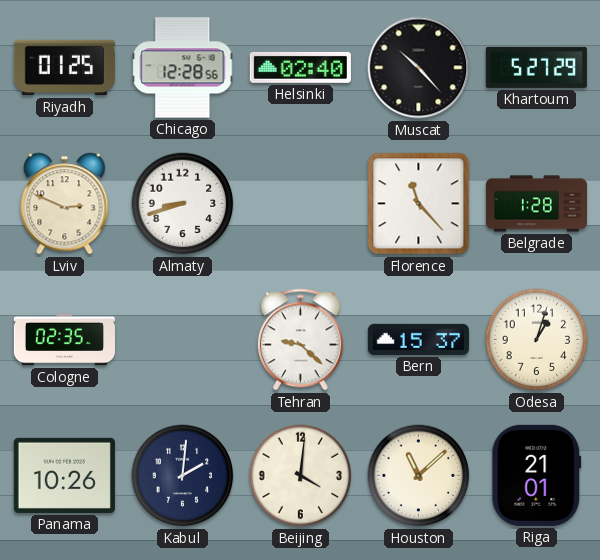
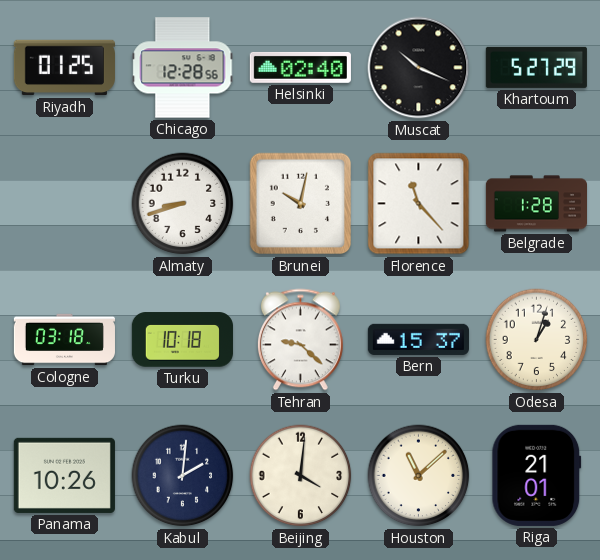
Muscat: 10:23 -> 10:19 (419, 68)
Lviv: 2:49 -> none (65, 204)
Brunei: none -> 10:02 (301, 204)
Cologne: 02:35 -> 03:18 (64, 340)
Turku: none -> 10:18 (182, 340)
